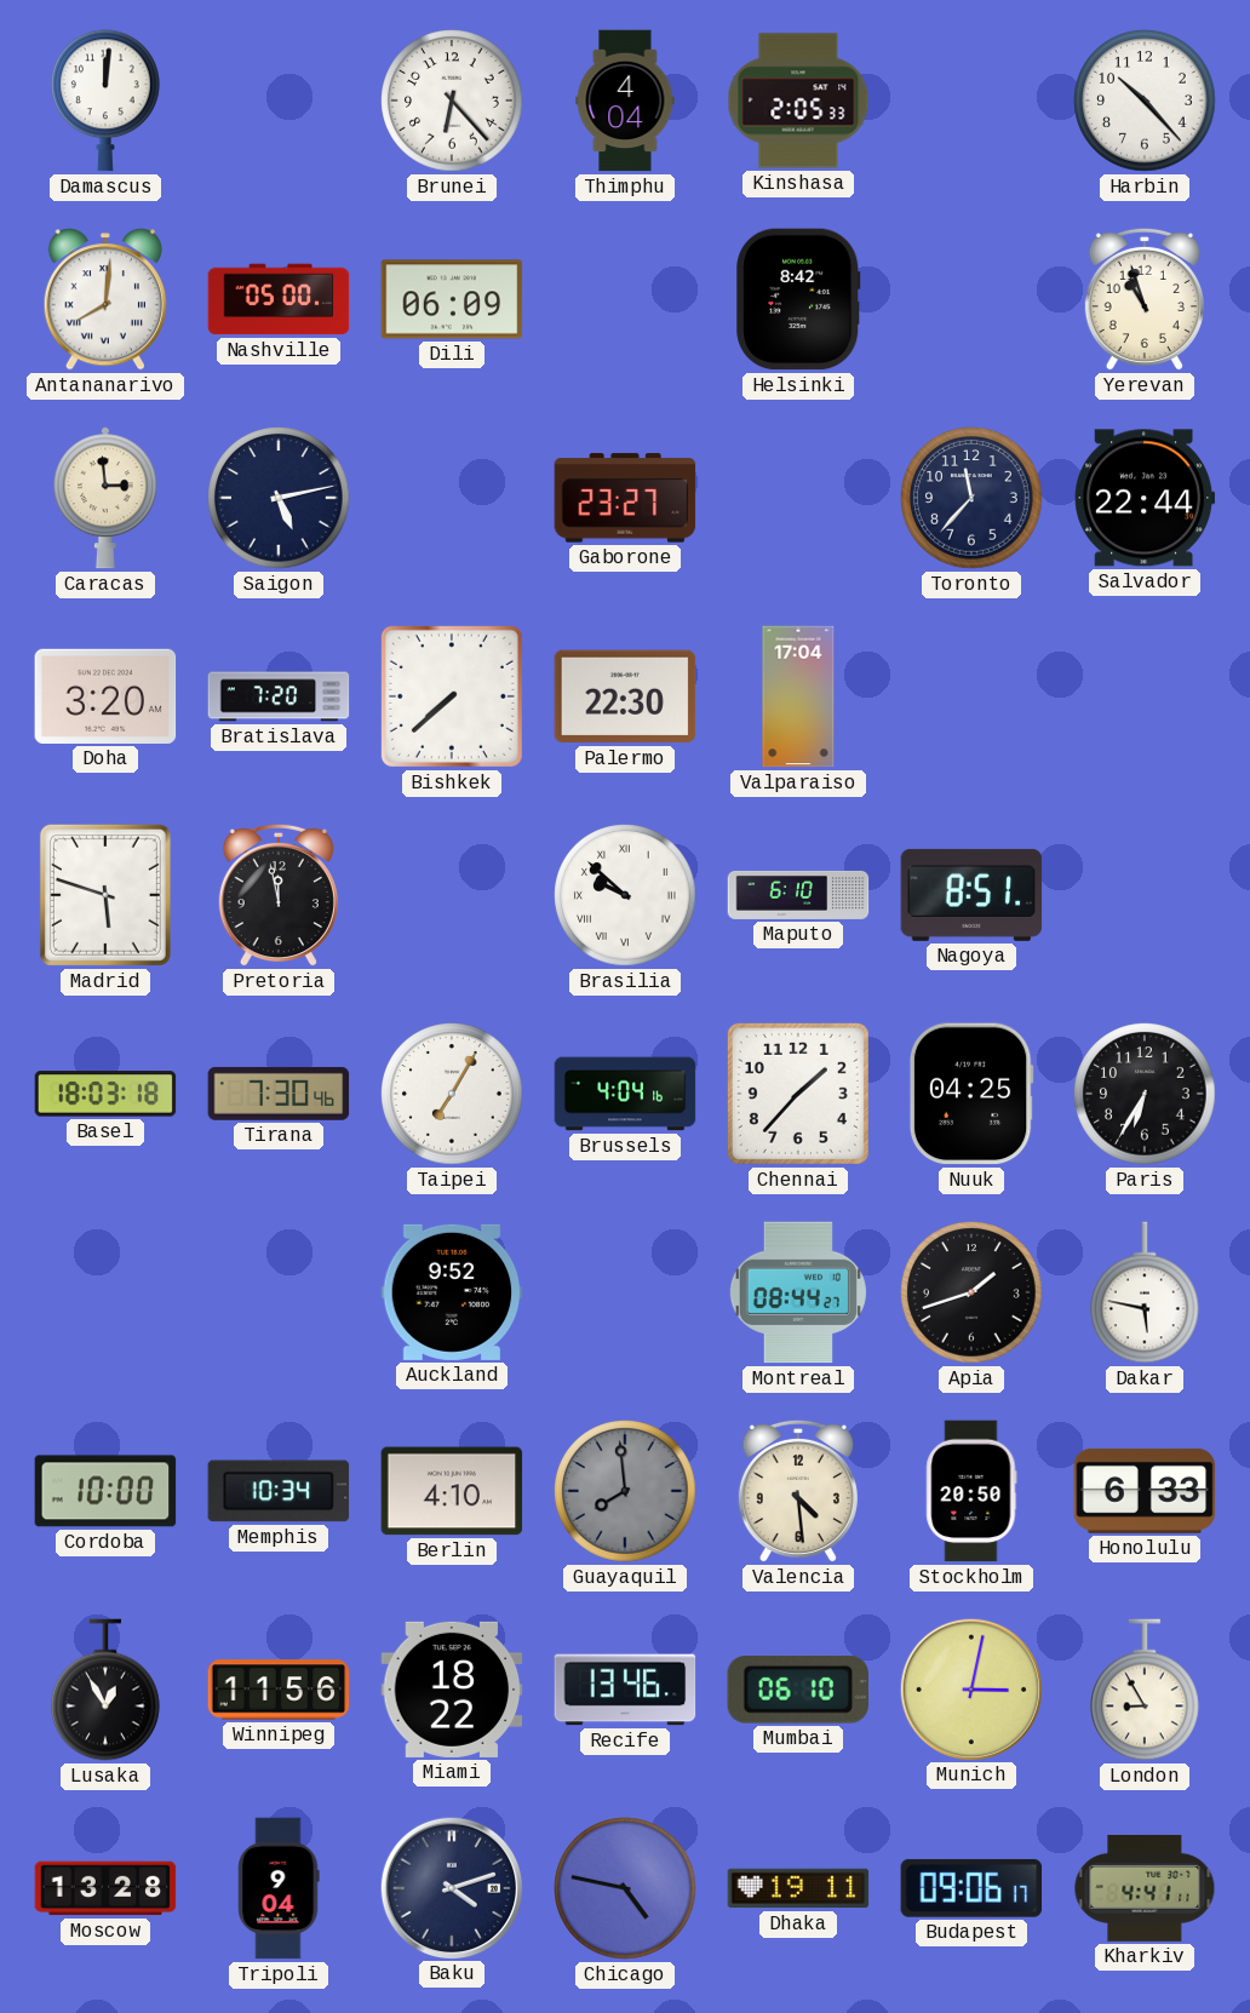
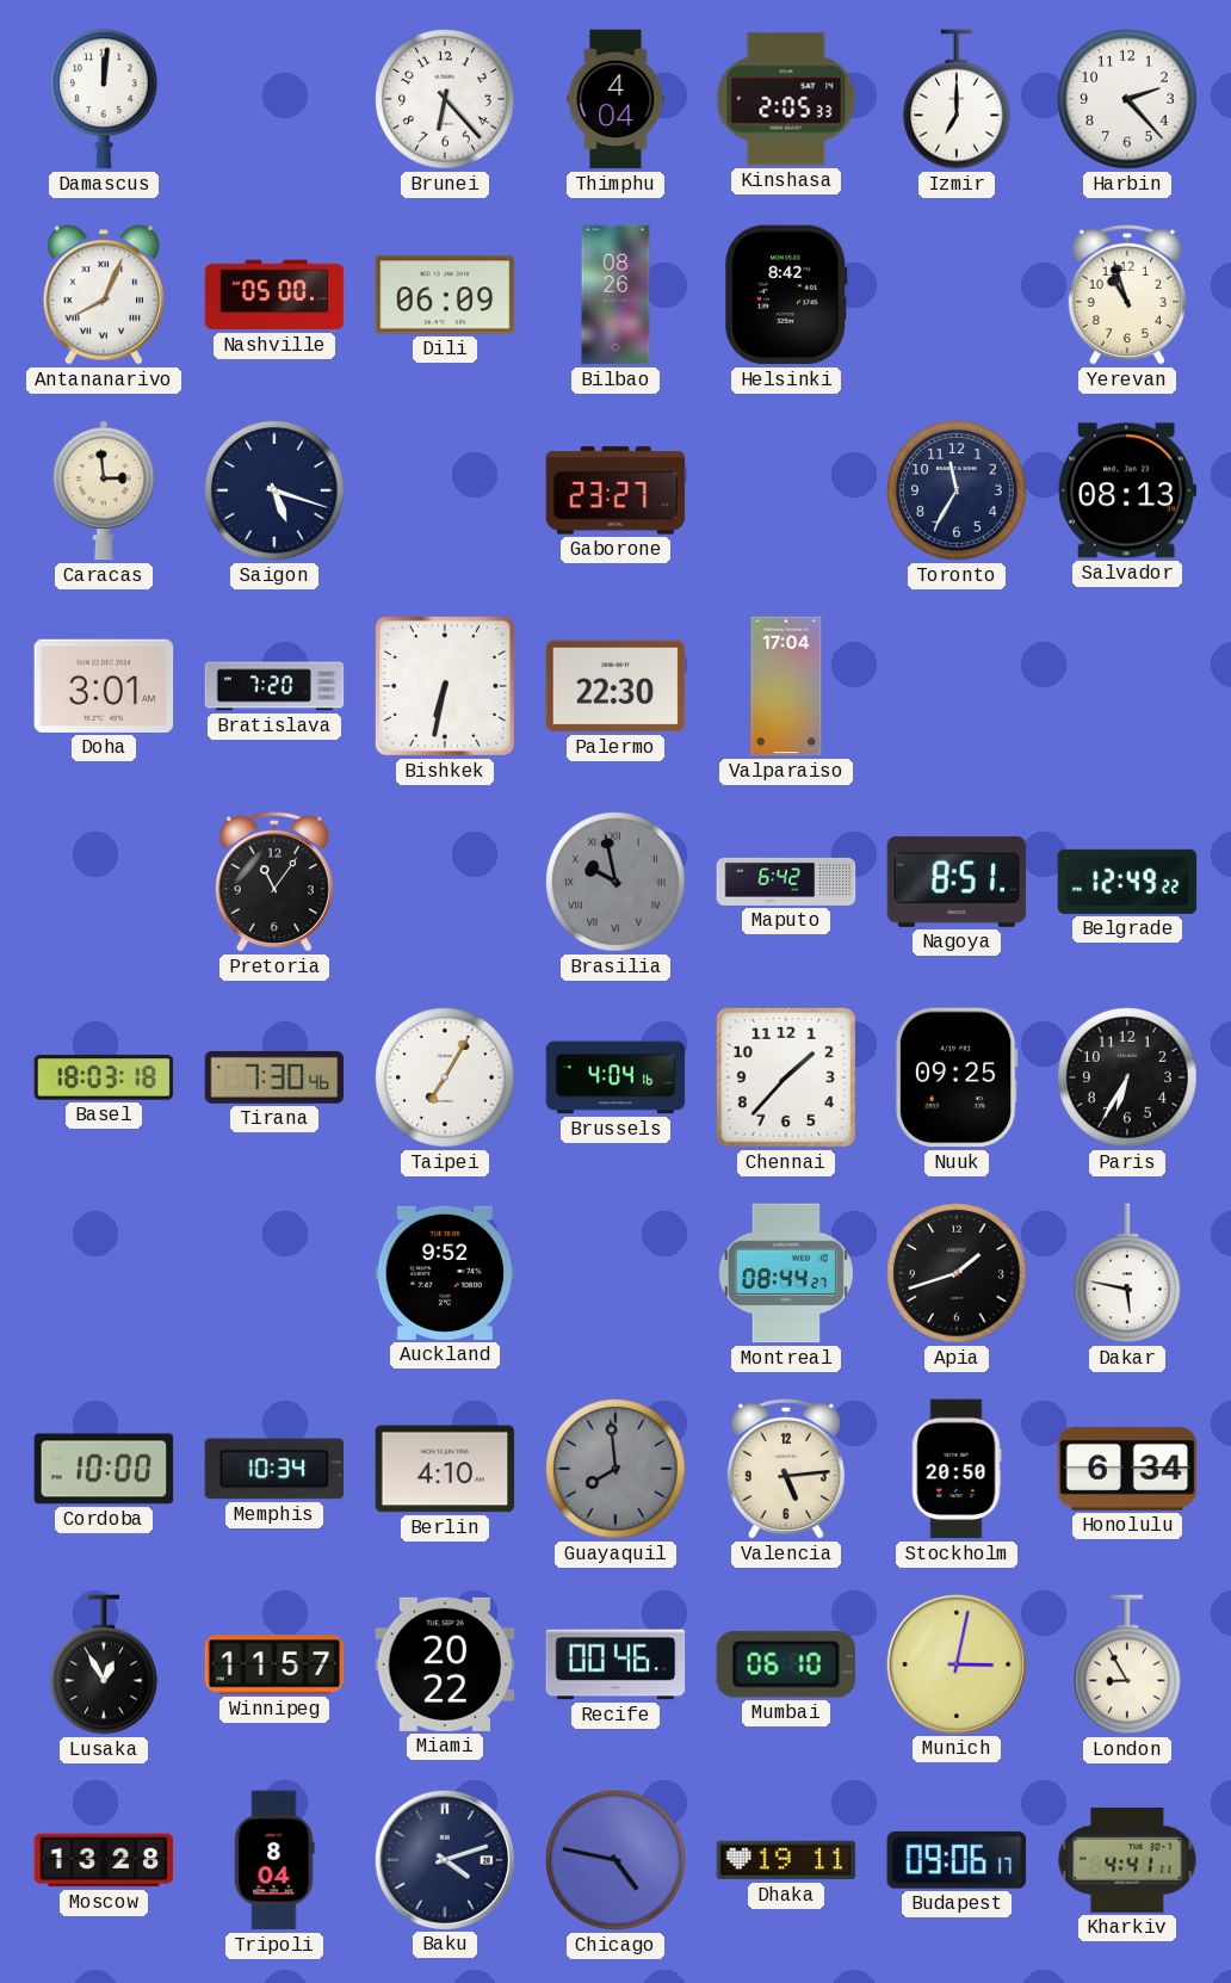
Izmir: none -> 7:00 (958, 99)
Harbin: 10:23 -> 2:23 (1127, 99)
Antananarivo: 8:01 -> 8:04 (103, 295)
Bilbao: none -> 08:26 (615, 295)
Saigon: 5:13 -> 5:18 (274, 490)
Toronto: 11:37 -> 11:35 (957, 490)
Salvador: 22:44 -> 08:13 (1127, 490)
Doha: 3:20 -> 3:01 (104, 686)
Bishkek: 7:38 -> 6:32 (445, 686)
Madrid: 5:48 -> none (105, 895)
Pretoria: 11:58 -> 11:06 (274, 882)
Brasilia: 9:52 -> 9:58 (615, 882)
Brasilia dial: white -> grey (615, 882)
Maputo: 6:10 -> 6:42 (786, 882)
Belgrade: none -> 12:49 (1127, 882)
Nuuk: 04:25 -> 09:25 (957, 1077)
Valencia: 4:29 -> 5:14 (786, 1469)
Honolulu: 6:33 -> 6:34 (1127, 1469)
Winnipeg: 11:56 -> 11:57 (274, 1664)
Miami: 18:22 -> 20:22 (445, 1664)
Recife: 13:46 -> 00:46 (615, 1664)
Tripoli: 9:04 -> 8:04 (274, 1860)
